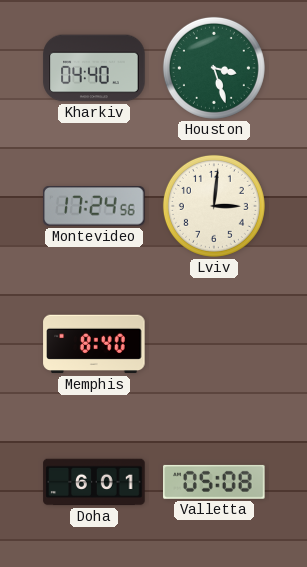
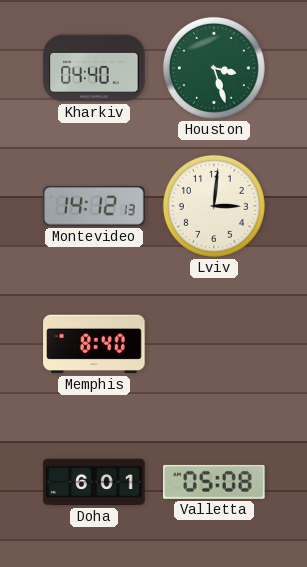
Montevideo: 17:24 -> 14:12 (94, 207)
